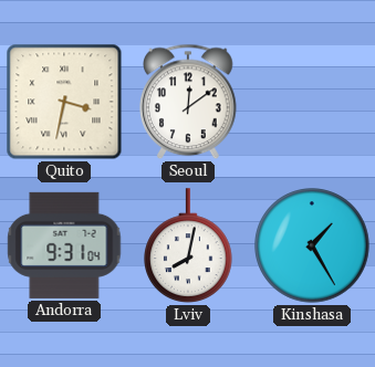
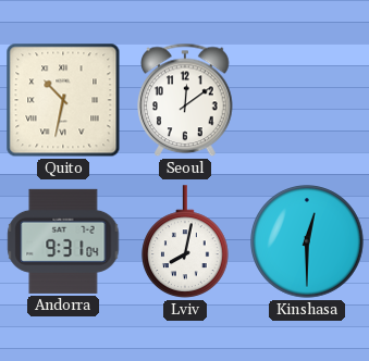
Quito: 3:32 -> 10:32 (63, 100)
Kinshasa: 1:25 -> 12:30 (307, 241)
